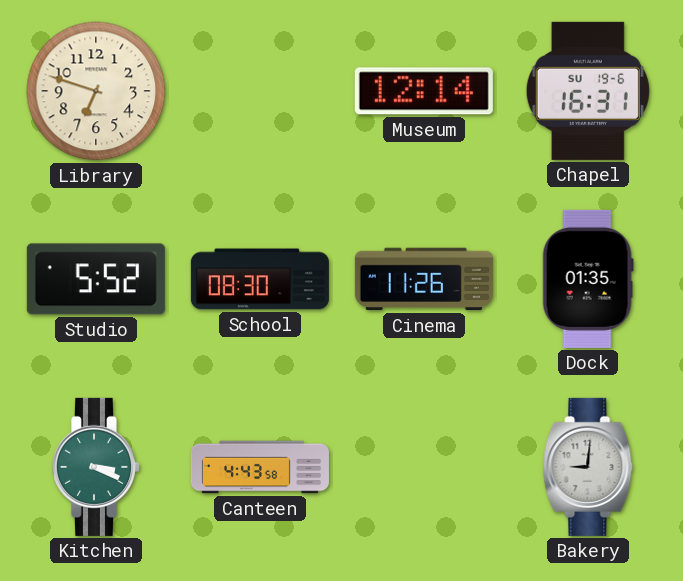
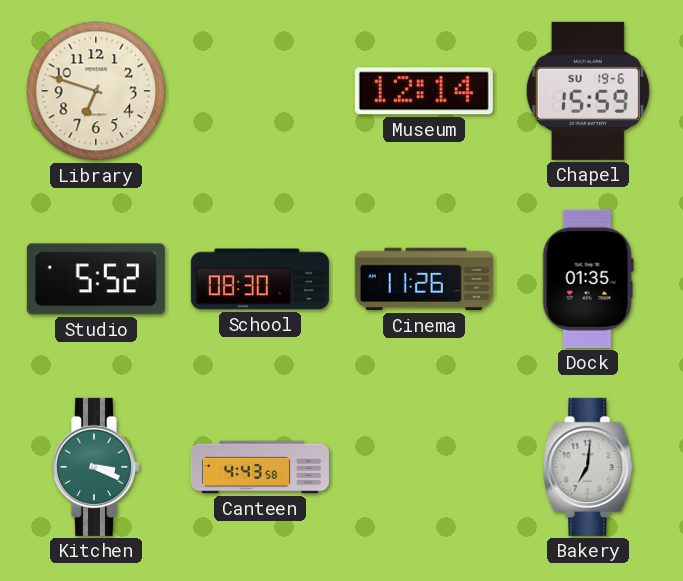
Chapel: 16:31 -> 15:59 (588, 91)
Bakery: 9:01 -> 7:01 (588, 467)
